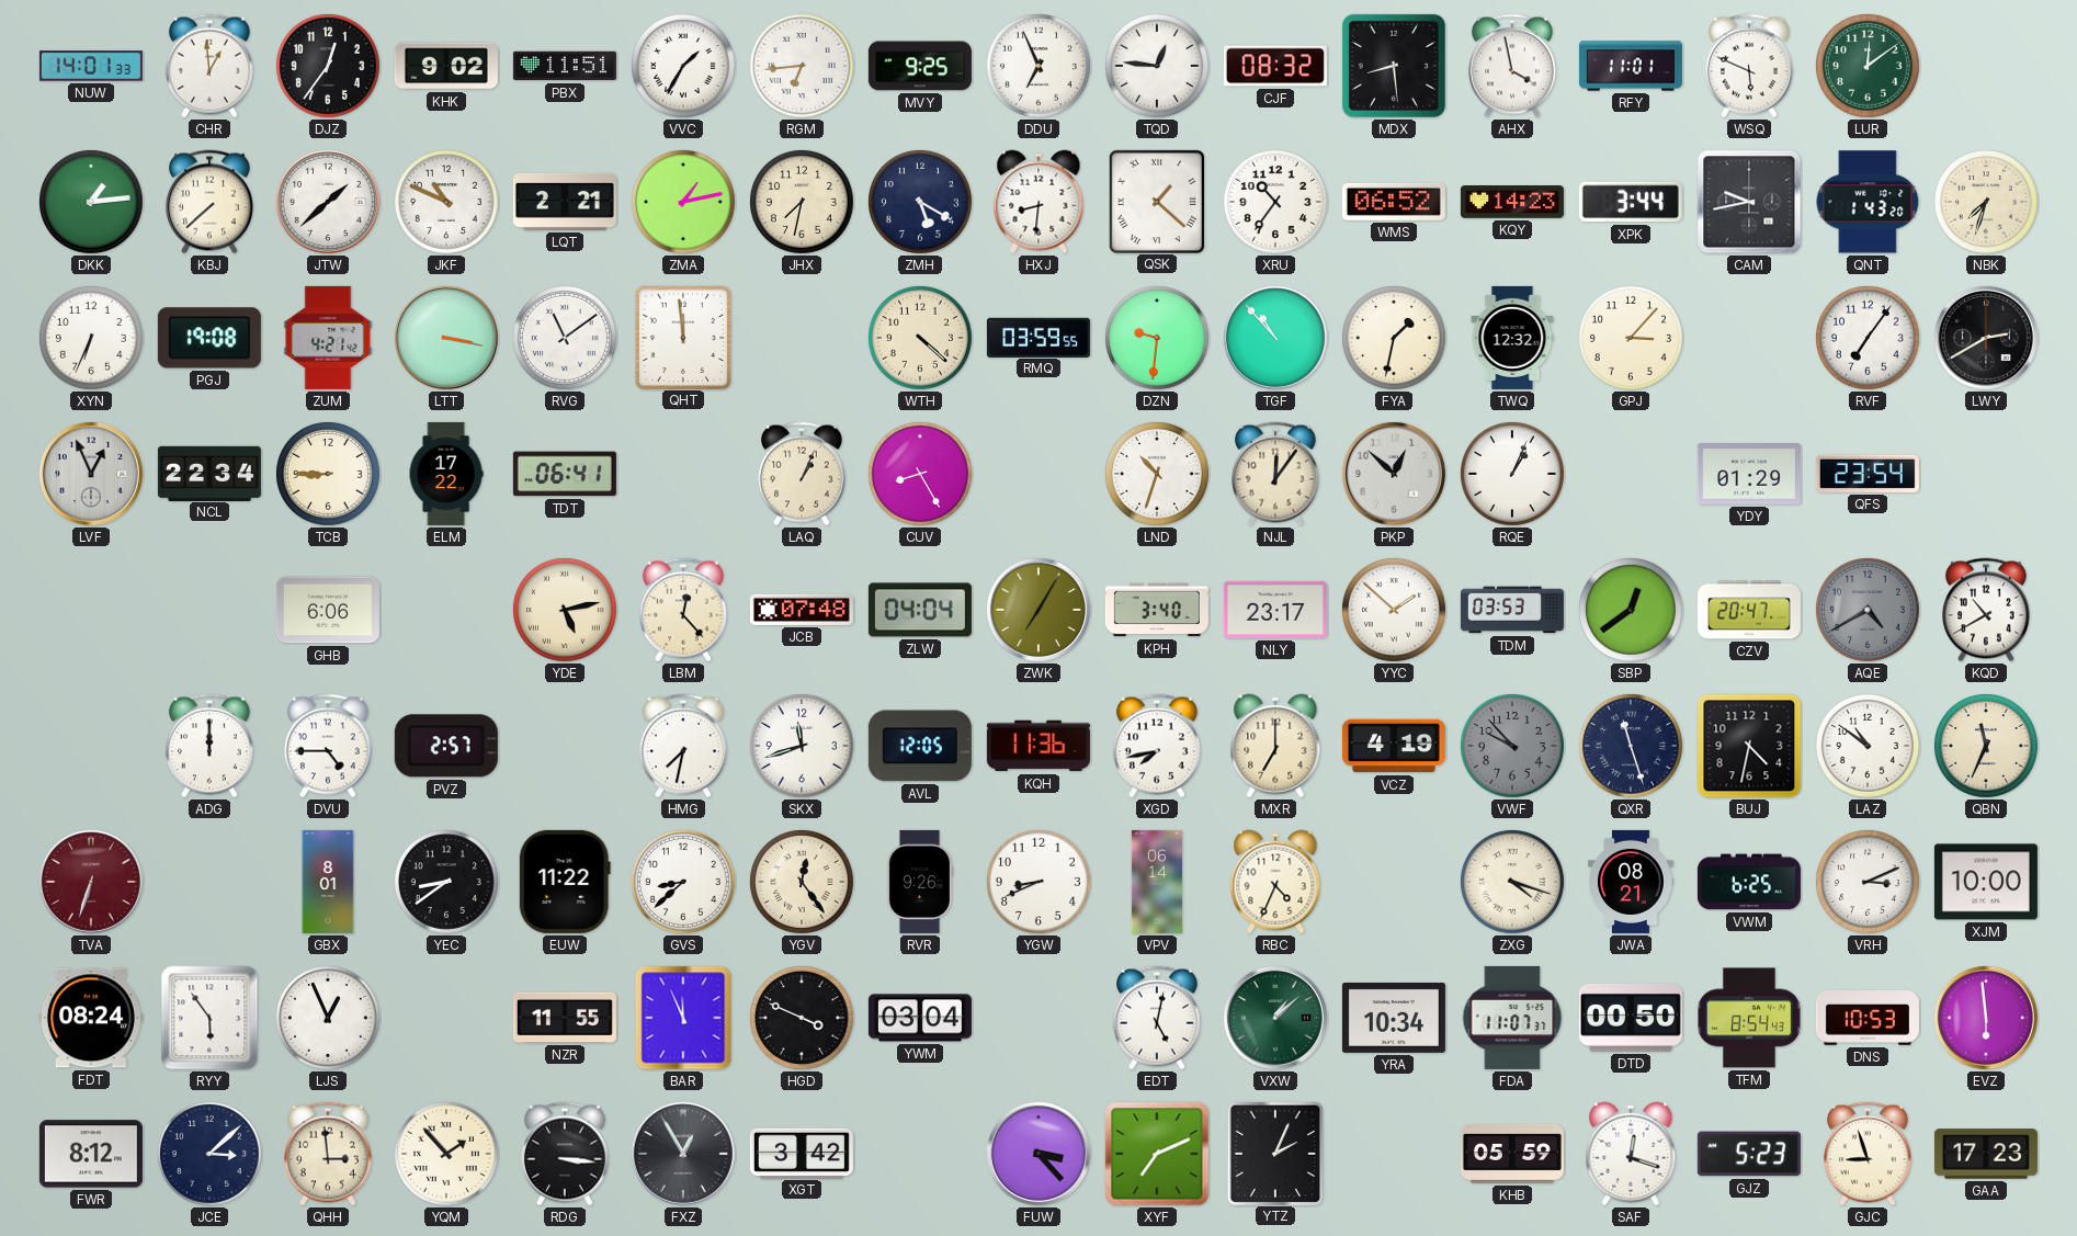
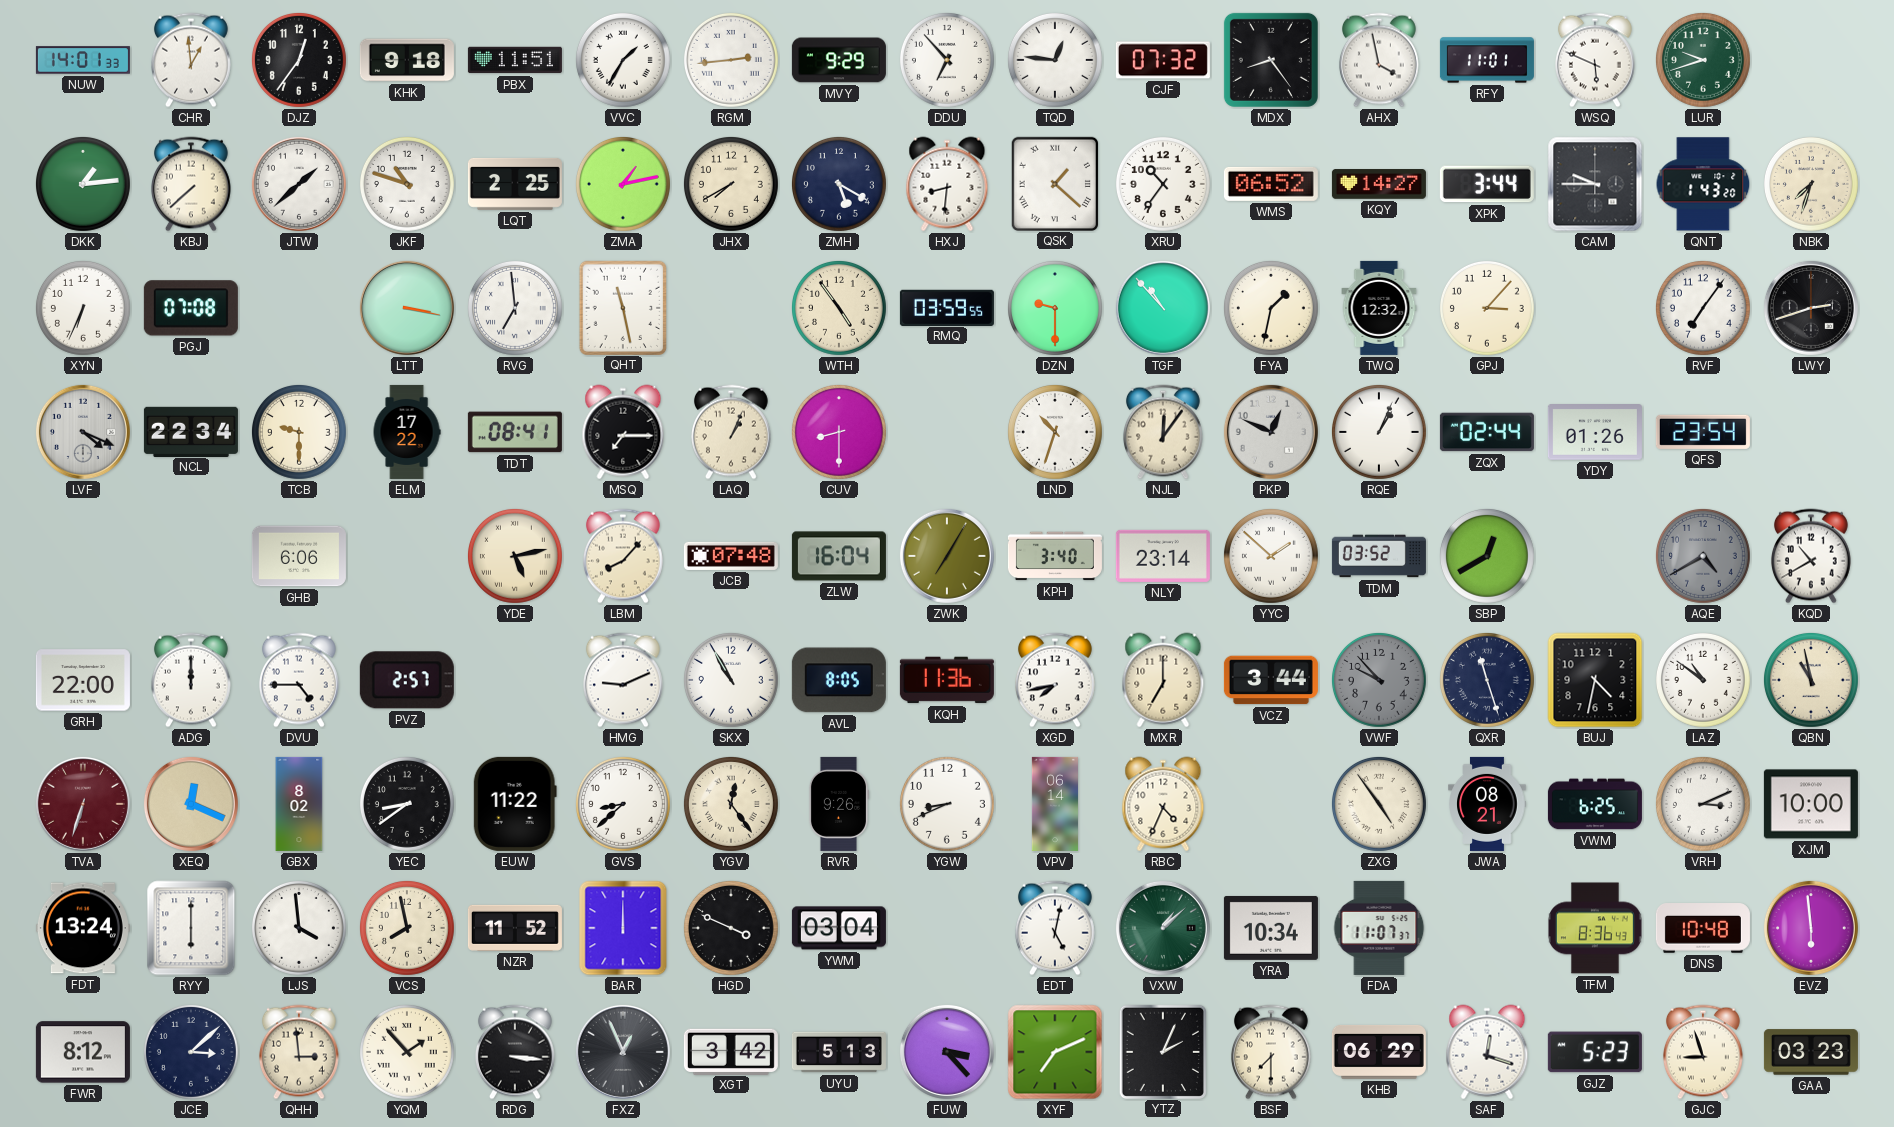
KHK: 9:02 -> 9:18 (407, 60)
RGM: 6:44 -> 2:44 (731, 60)
MVY: 9:25 -> 9:29 (839, 60)
DDU: 6:56 -> 6:53 (947, 60)
CJF: 08:32 -> 07:32 (1163, 60)
MDX: 8:29 -> 8:24 (1271, 60)
LUR: 12:09 -> 9:42 (1703, 60)
JKF: 10:49 -> 10:48 (407, 184)
LQT: 2:21 -> 2:25 (515, 184)
JHX: 7:32 -> 7:40 (731, 184)
KQY: 14:23 -> 14:27 (1379, 184)
CAM: 9:43 -> 9:45 (1595, 184)
PGJ: 19:08 -> 07:08 (191, 308)
ZUM: 4:21 -> none (328, 338)
RVG: 11:09 -> 6:59 (515, 308)
QHT: 11:59 -> 11:28 (622, 307)
WTH: 4:22 -> 4:54 (839, 308)
DZN: 9:31 -> 9:30 (1055, 308)
LWY: 2:40 -> 2:42 (1811, 308)
LVF: 12:56 -> 4:19 (83, 432)
TCB: 8:45 -> 9:30 (299, 432)
TDT: 06:41 -> 08:41 (515, 432)
MSQ: none -> 7:15 (623, 432)
CUV: 8:25 -> 8:30 (839, 432)
PKP: 12:52 -> 12:49 (1271, 432)
ZQX: none -> 02:44 (1487, 432)
YDY: 01:29 -> 01:26 (1595, 433)
LBM: 12:23 -> 8:07 (623, 556)
ZLW: 04:04 -> 16:04 (839, 556)
NLY: 23:17 -> 23:14 (1163, 556)
TDM: 03:53 -> 03:52 (1379, 556)
SBP: 12:39 -> 12:40 (1487, 556)
CZV: 20:47 -> none (1749, 610)
GRH: none -> 22:00 (83, 680)
HMG: 7:32 -> 9:11 (623, 680)
SKX: 11:42 -> 10:55 (731, 680)
AVL: 12:05 -> 8:05 (839, 680)
VCZ: 4:19 -> 3:44 (1271, 680)
QBN: 11:34 -> 10:58 (1811, 680)
XEQ: none -> 12:19 (191, 804)
GBX: 8:01 -> 8:02 (299, 804)
ZXG: 4:18 -> 4:54 (1379, 804)
FDT: 08:24 -> 13:24 (83, 928)
RYY: 5:54 -> 6:00 (191, 928)
LJS: 12:56 -> 3:59 (299, 928)
VCS: none -> 7:58 (407, 928)
NZR: 11:55 -> 11:52 (515, 928)
BAR: 11:56 -> 12:00 (623, 928)
DTD: 00:50 -> none (1631, 1018)
TFM: 8:54 -> 8:36 (1595, 928)
DNS: 10:53 -> 10:48 (1703, 928)
FXZ: 12:55 -> 12:56 (623, 1052)
UYU: none -> 5:13 (839, 1052)
BSF: none -> 7:30 (1271, 1052)
KHB: 05:59 -> 06:29 (1379, 1052)
GAA: 17:23 -> 03:23 (1811, 1052)
